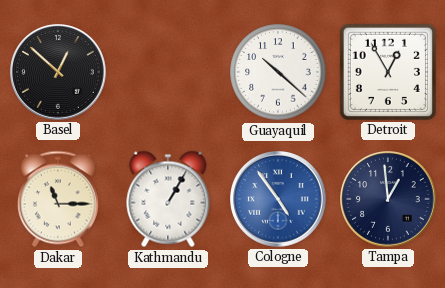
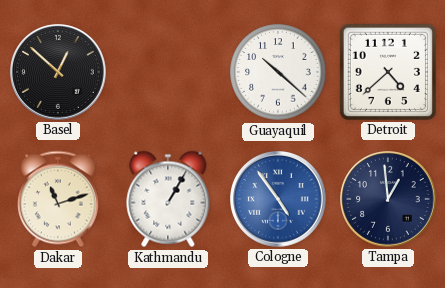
Detroit: 12:55 -> 4:38 (388, 72)
Dakar: 11:15 -> 11:12 (58, 199)
